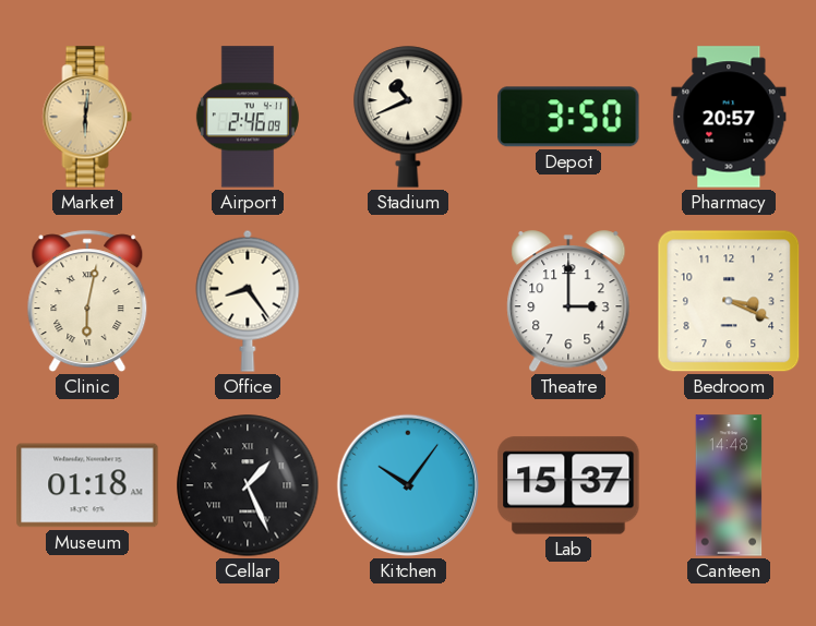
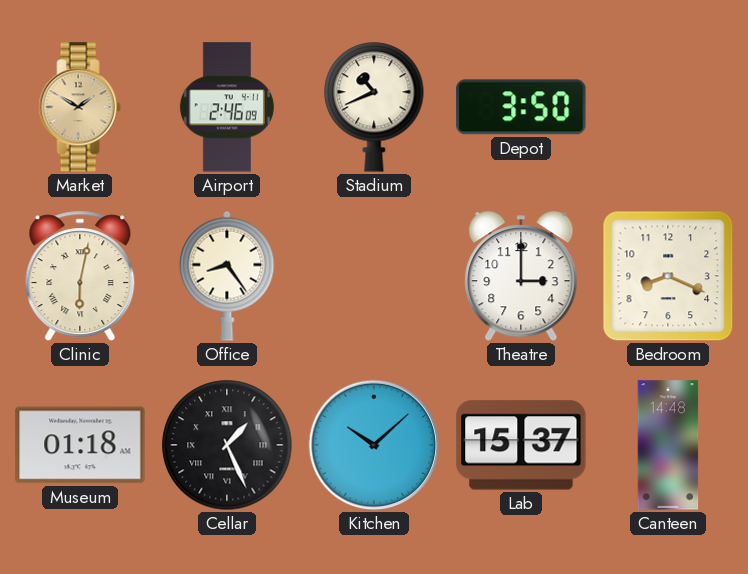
Market: 6:01 -> 1:50 (80, 107)
Pharmacy: 20:57 -> none (729, 117)
Bedroom: 3:19 -> 8:19 (668, 276)
Kitchen: 10:06 -> 10:08 (374, 445)
